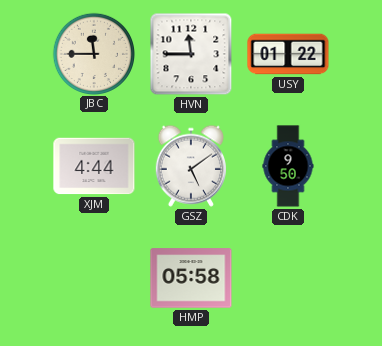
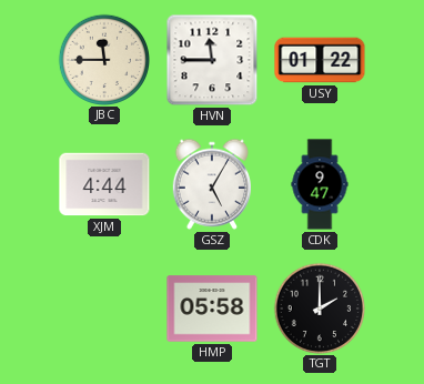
GSZ: 5:09 -> 5:05 (212, 184)
CDK: 9:50 -> 9:47 (320, 184)
TGT: none -> 2:00 (319, 307)
